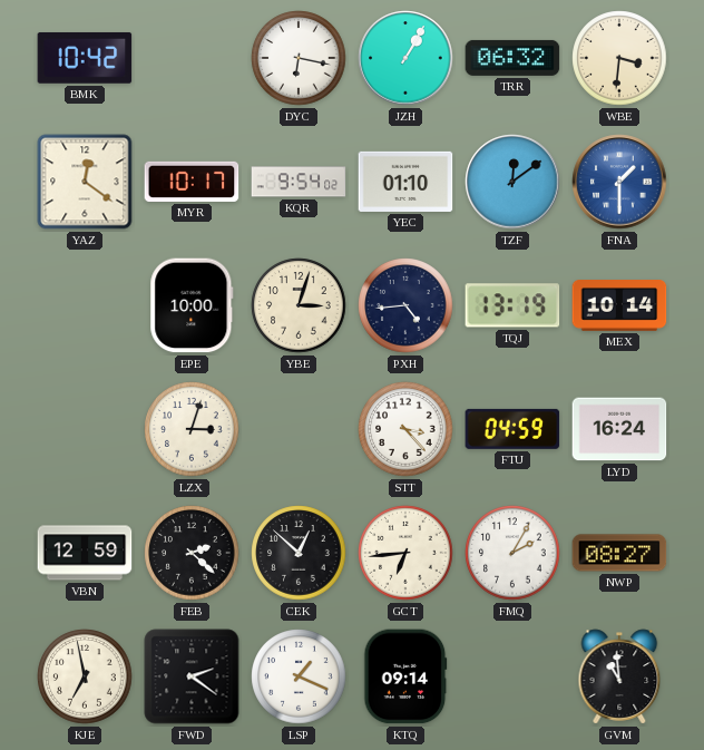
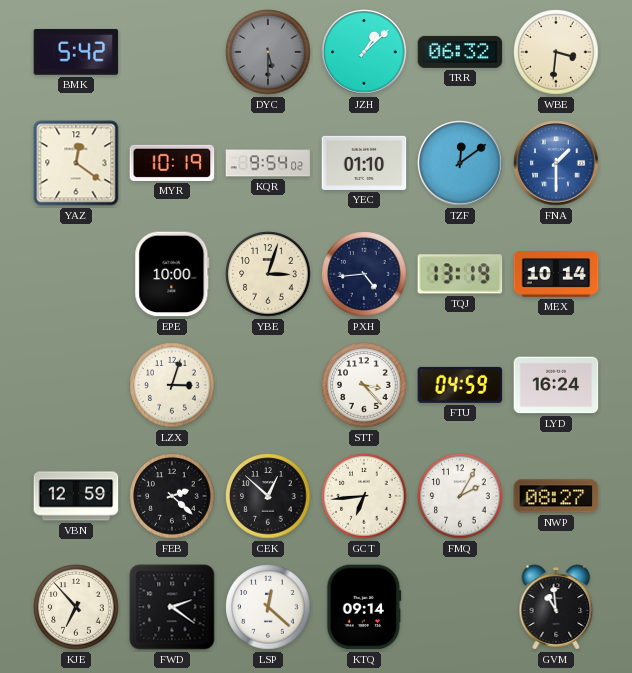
BMK: 10:42 -> 5:42 (76, 52)
DYC: 6:17 -> 5:30 (268, 52)
DYC dial: white -> grey (268, 52)
JZH: 1:05 -> 1:08 (364, 52)
MYR: 10:17 -> 10:19 (172, 163)
KJE: 6:58 -> 6:53 (76, 607)
LSP: 1:19 -> 12:22 (268, 607)
